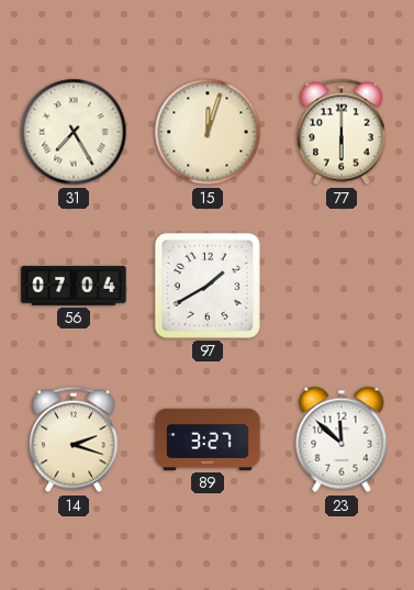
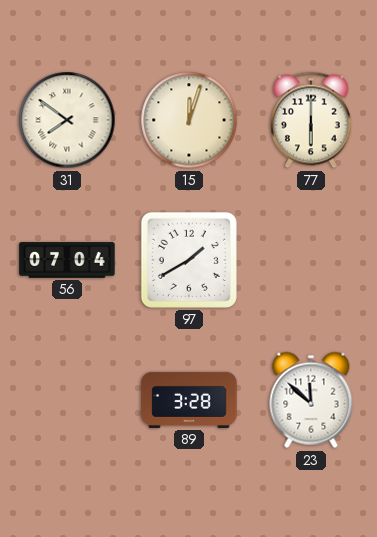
31: 7:25 -> 7:51 (67, 120)
14: 2:18 -> none (75, 439)
89: 3:27 -> 3:28 (189, 400)
